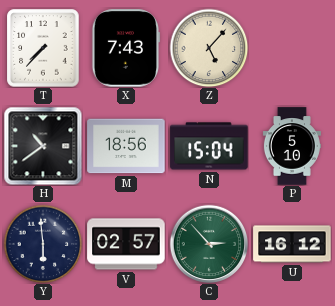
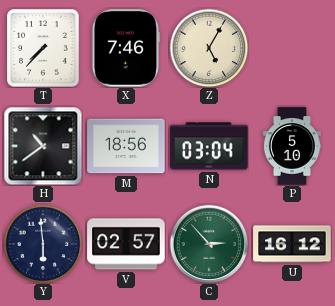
X: 7:43 -> 7:46 (126, 48)
Z: 5:07 -> 5:05 (209, 48)
N: 15:04 -> 03:04 (209, 146)
